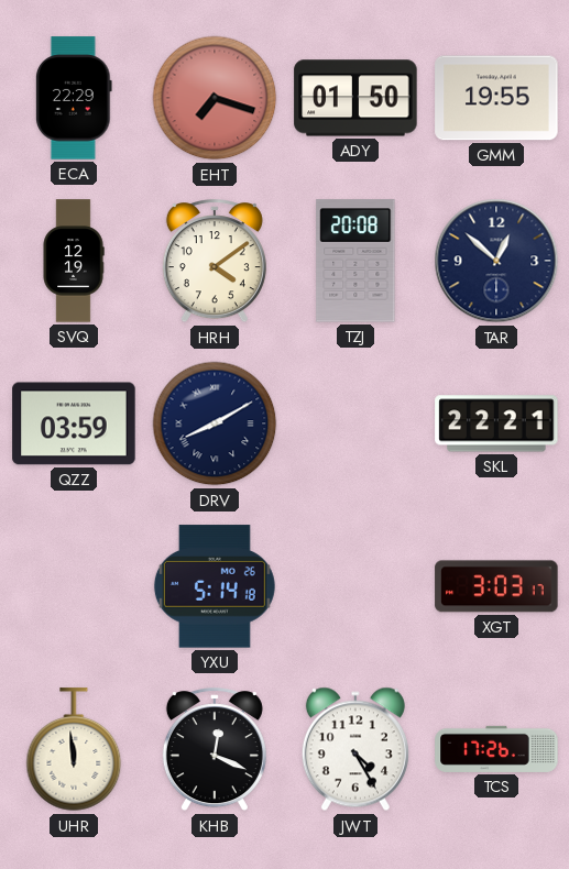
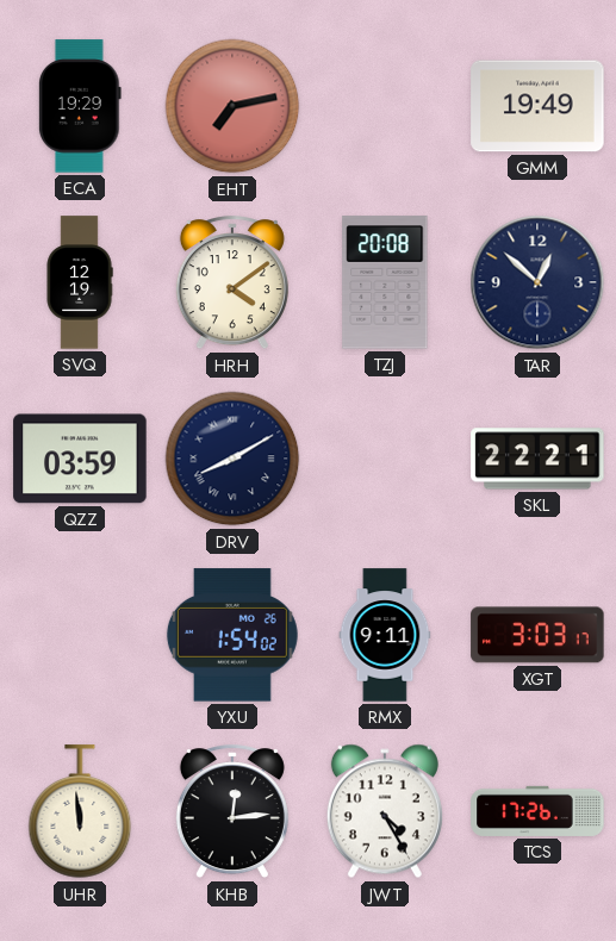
ECA: 22:29 -> 19:29 (81, 106)
EHT: 7:18 -> 7:13 (232, 106)
ADY: 01:50 -> none (355, 98)
GMM: 19:55 -> 19:49 (537, 106)
YXU: 5:14 -> 1:54 (232, 635)
RMX: none -> 9:11 (385, 635)
KHB: 12:19 -> 12:14 (232, 812)
